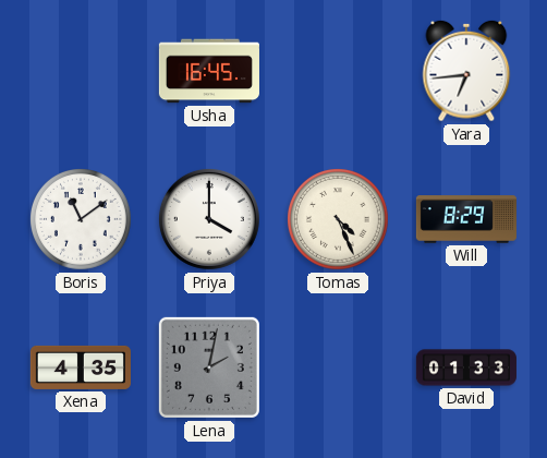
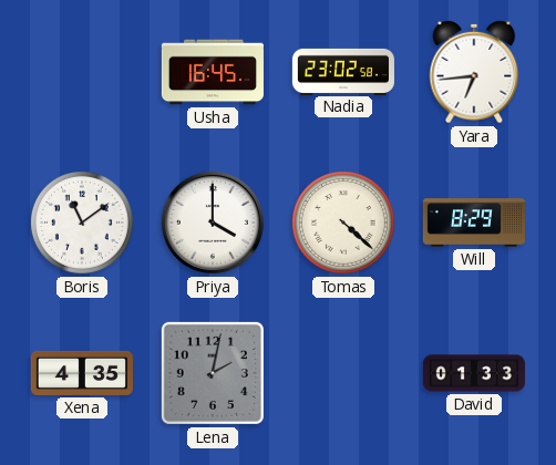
Nadia: none -> 23:02 (343, 71)
Tomas: 4:26 -> 4:22 (344, 224)
